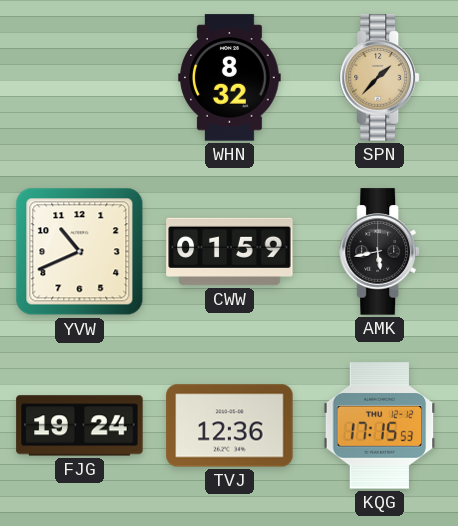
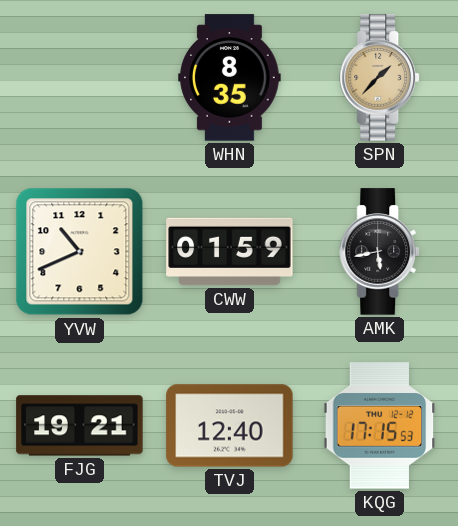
WHN: 8:32 -> 8:35 (230, 78)
FJG: 19:24 -> 19:21 (80, 426)
TVJ: 12:36 -> 12:40 (230, 426)
